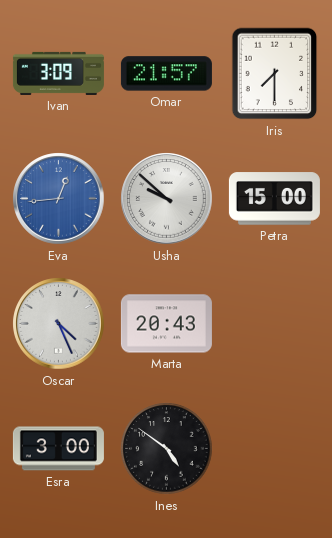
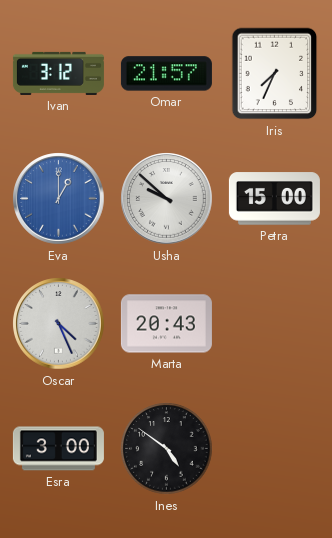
Ivan: 3:09 -> 3:12 (58, 73)
Iris: 7:30 -> 7:34 (275, 74)
Eva: 12:44 -> 1:00 (59, 199)
